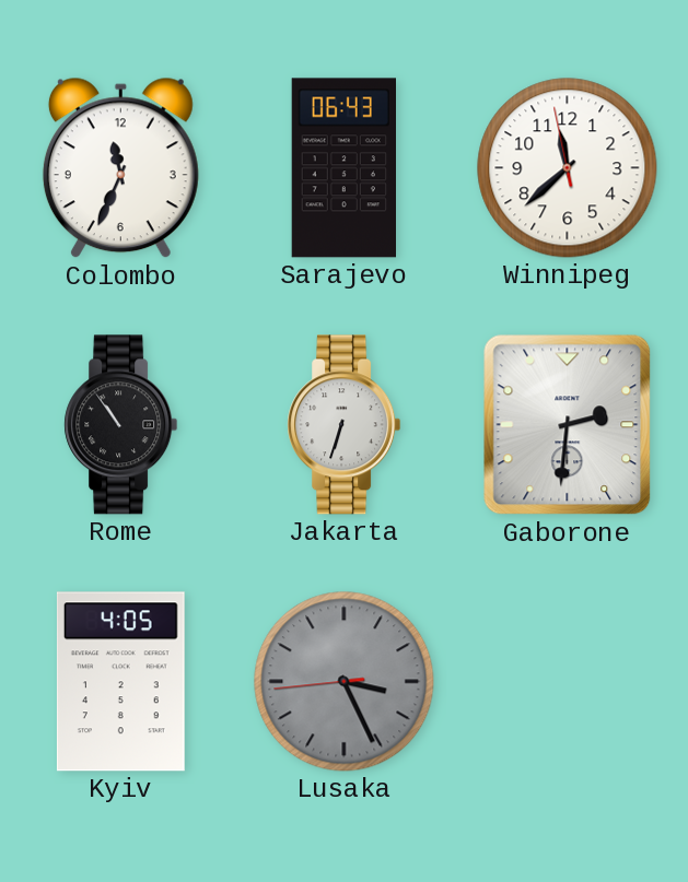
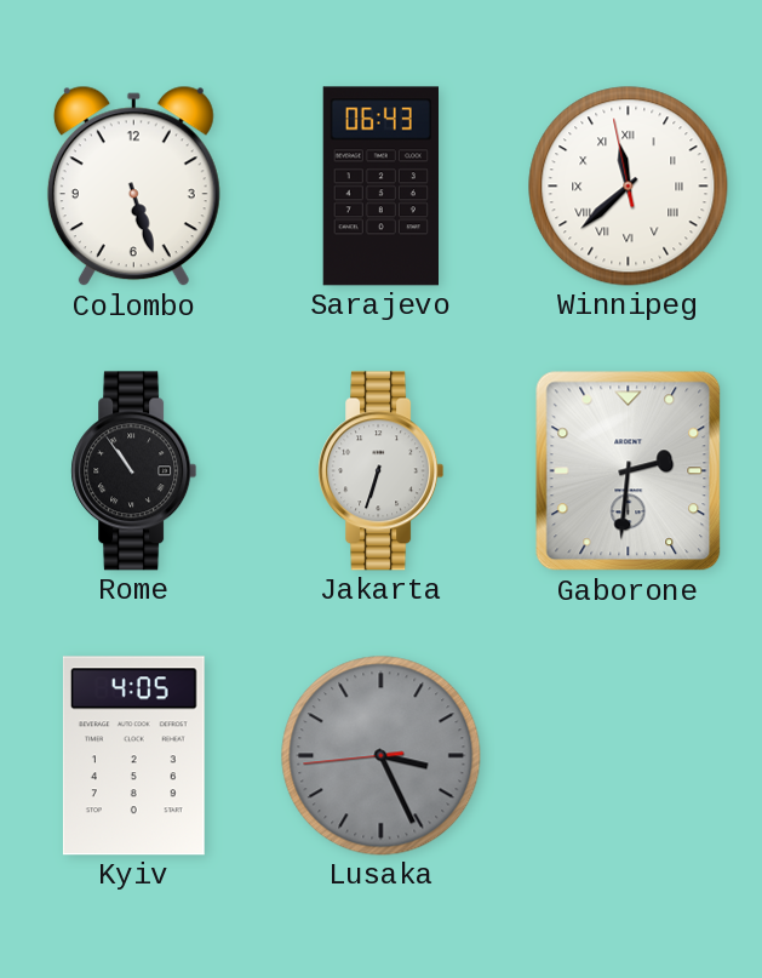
Colombo: 11:34 -> 5:27 (133, 187)
Winnipeg numerals: Arabic -> Roman (629, 187)
